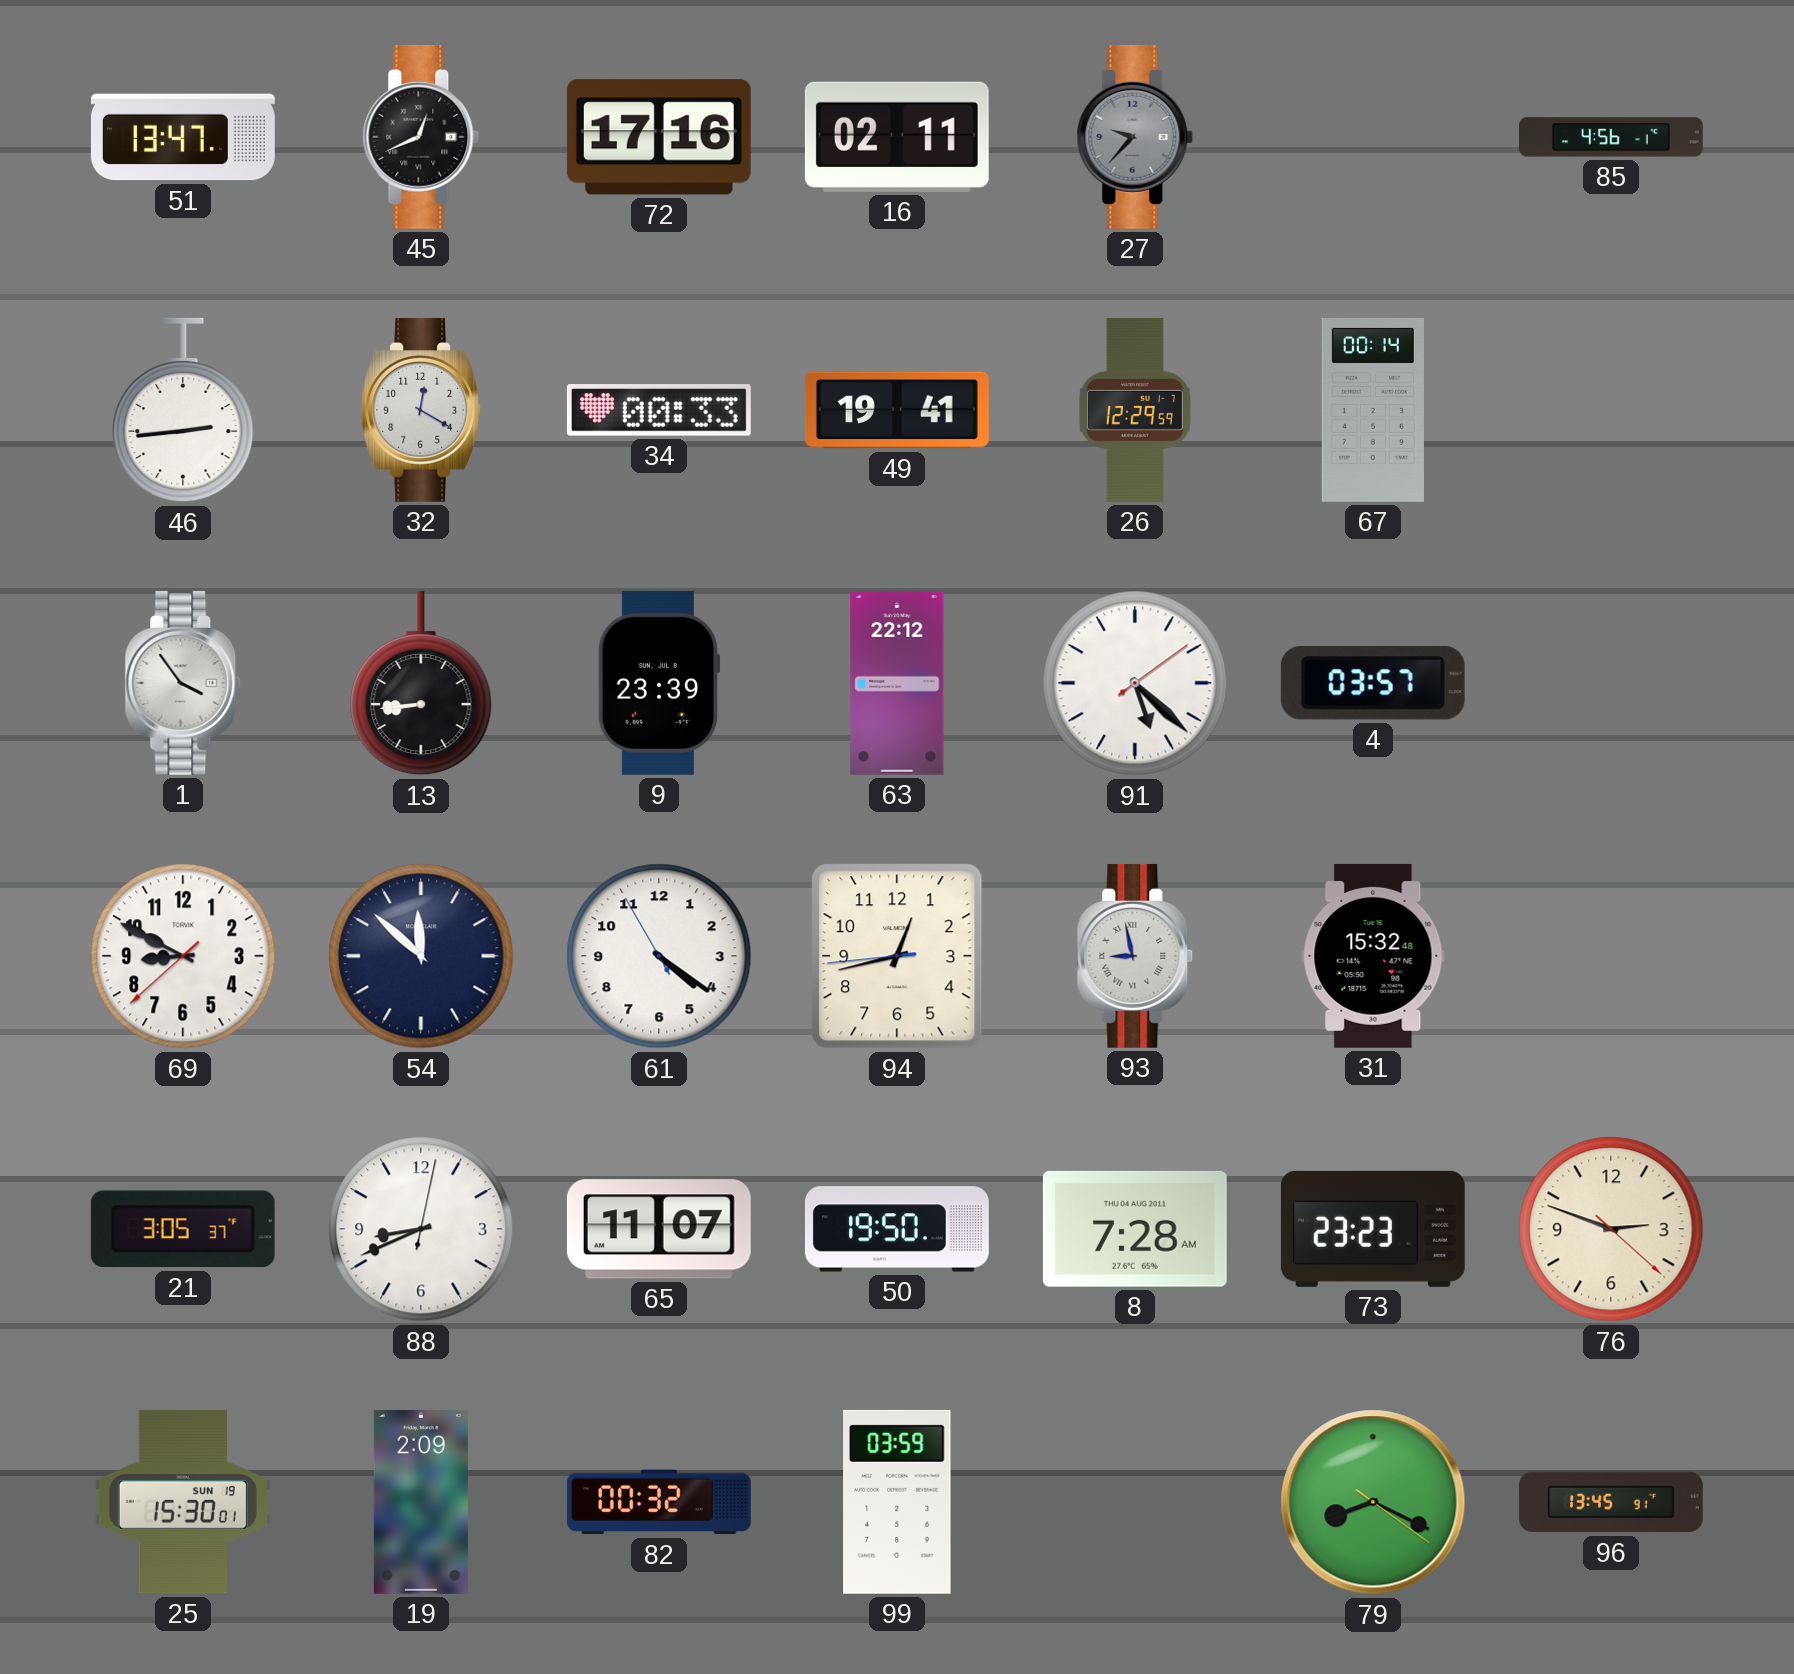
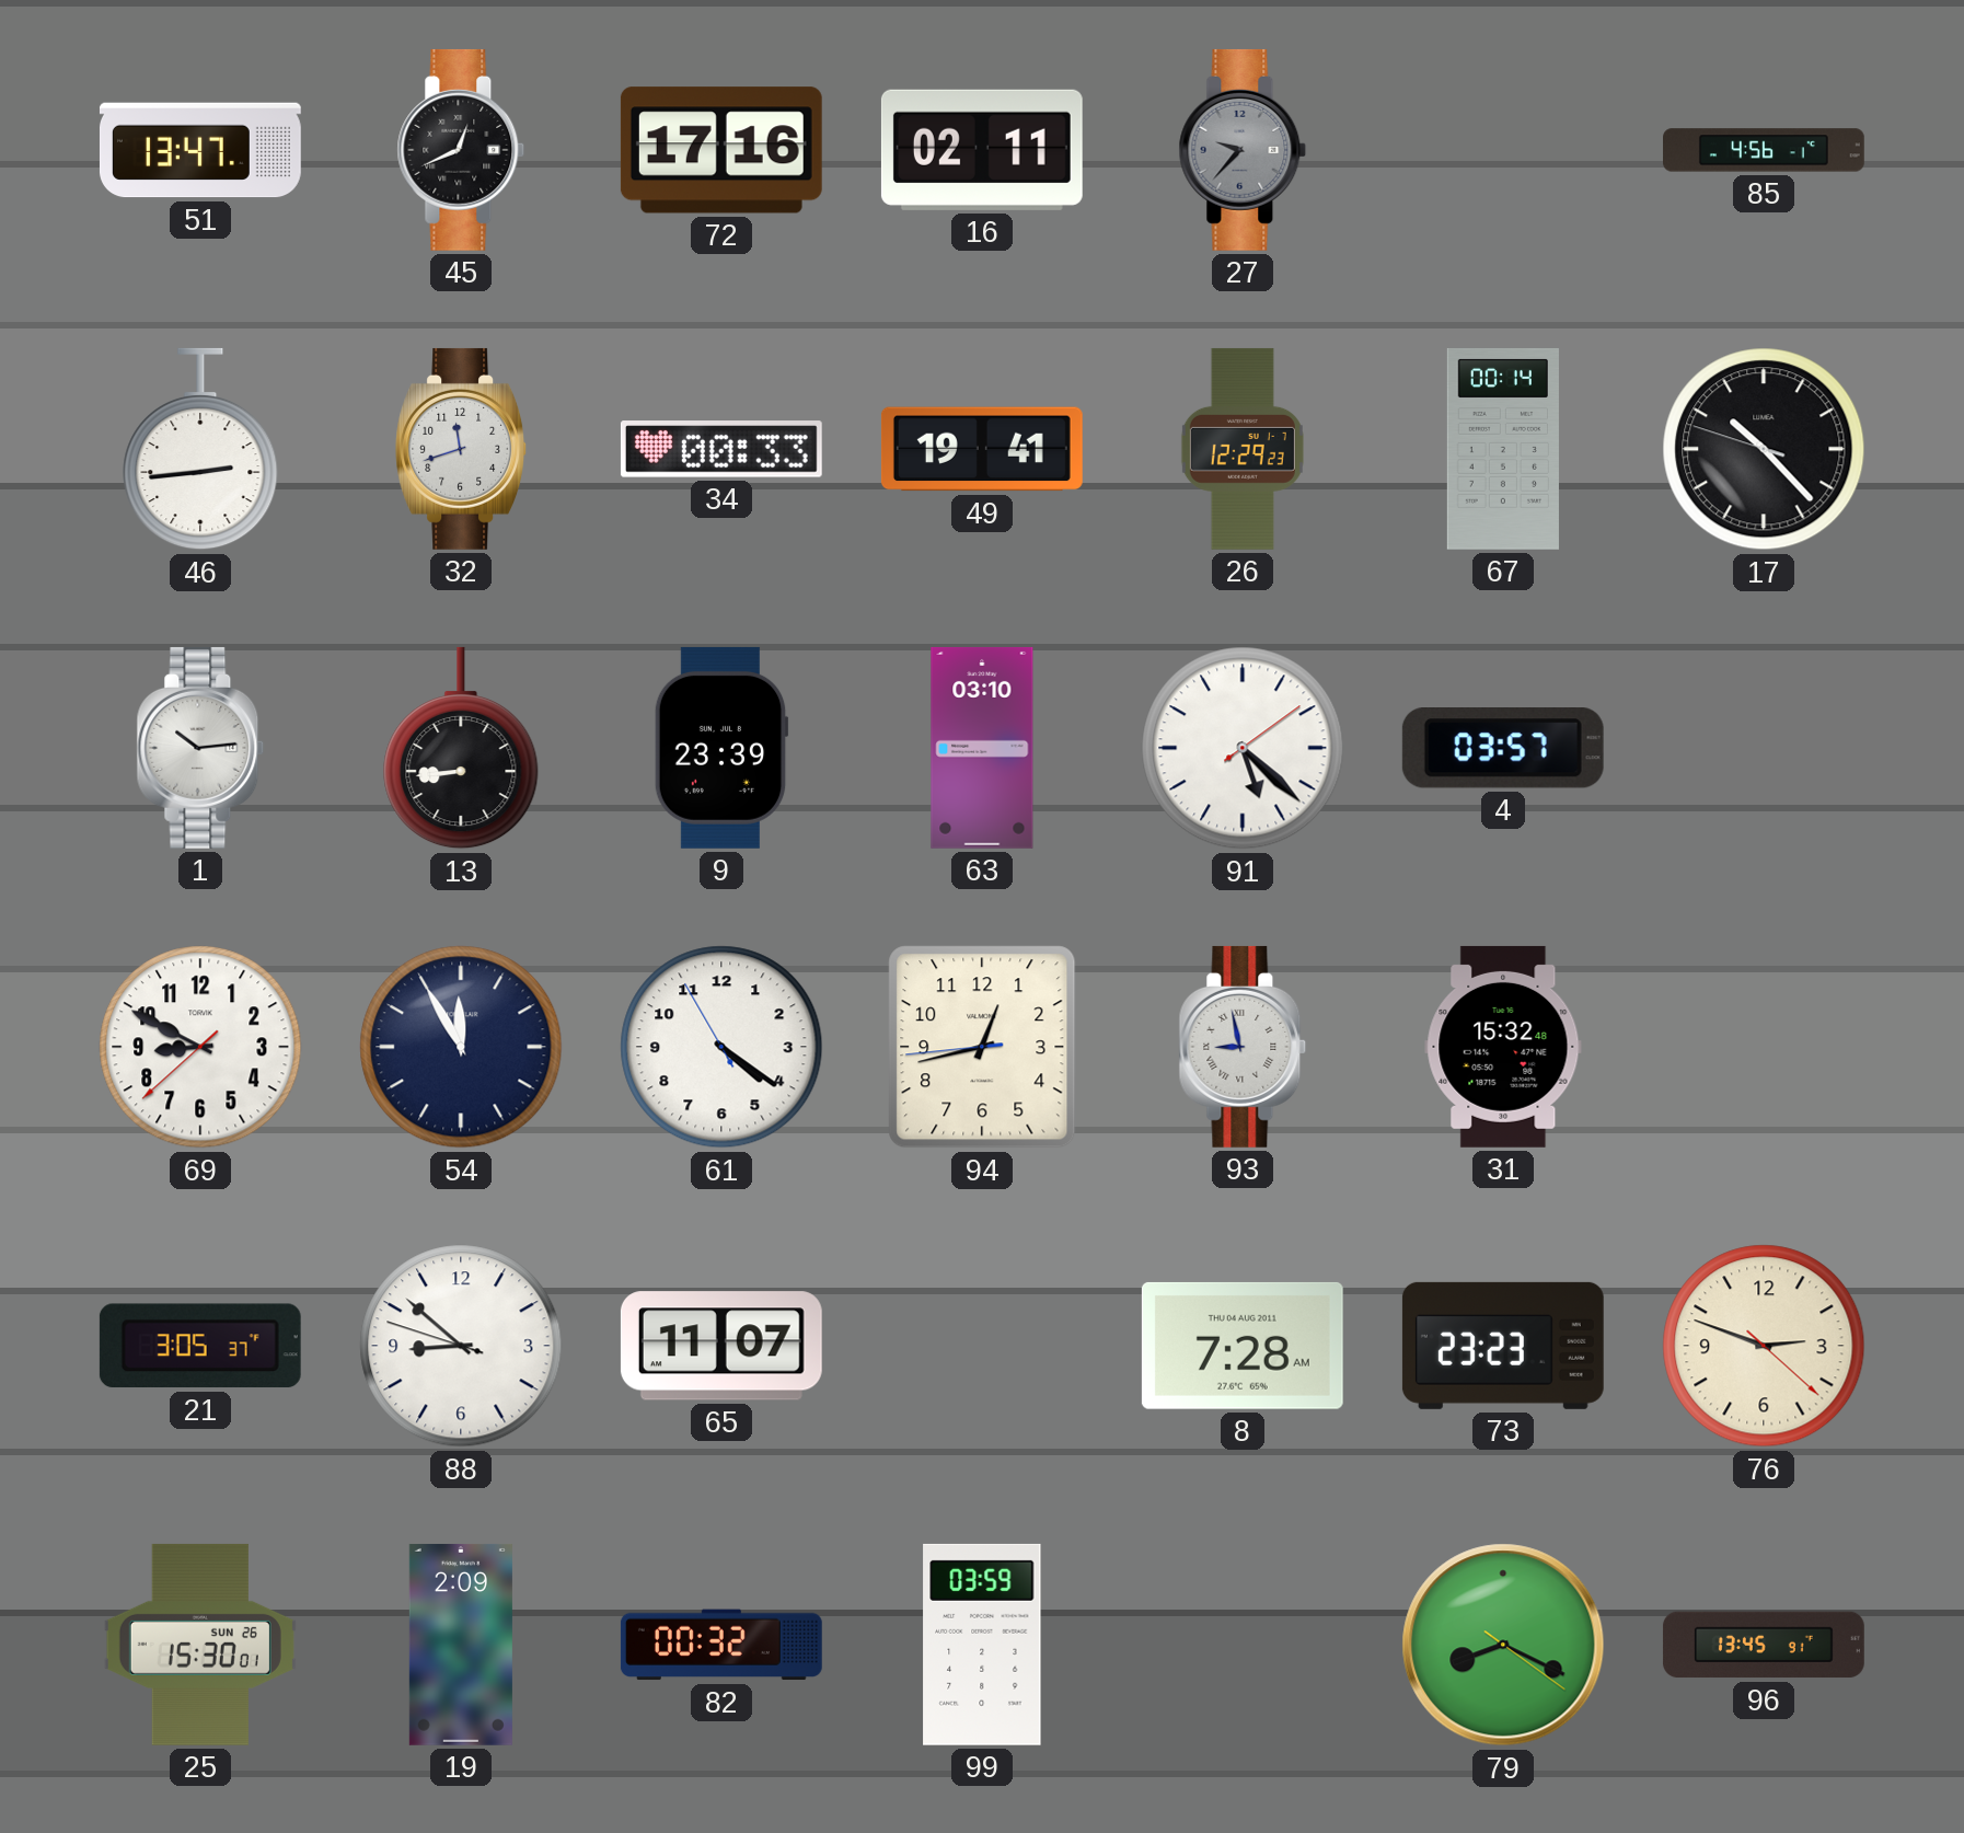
32: 12:20 -> 11:42 (462, 449)
26: 12:29:59 -> 12:29:23 (1243, 449)
17: none -> 10:22 (1764, 449)
1: 3:54 -> 10:14 (200, 748)
63: 22:12 -> 03:10 (982, 748)
54: 11:52 -> 11:55 (461, 1047)
88: 8:41 -> 8:51 (461, 1346)
50: 19:50 -> none (897, 1229)
25 date: SUN 19 -> SUN 26 (200, 1645)
